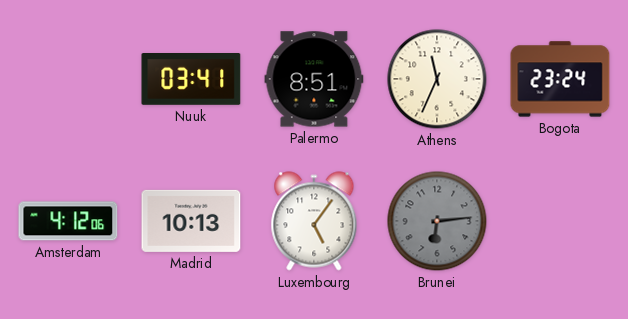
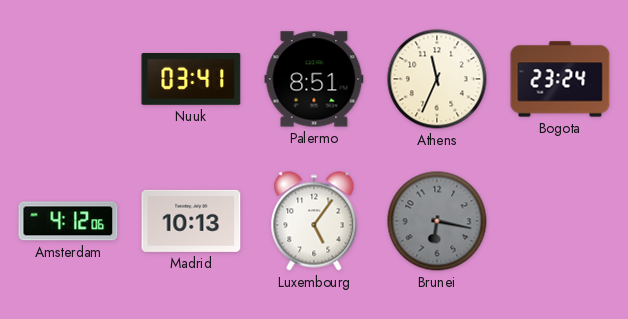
Brunei: 6:14 -> 6:17 (437, 221)
